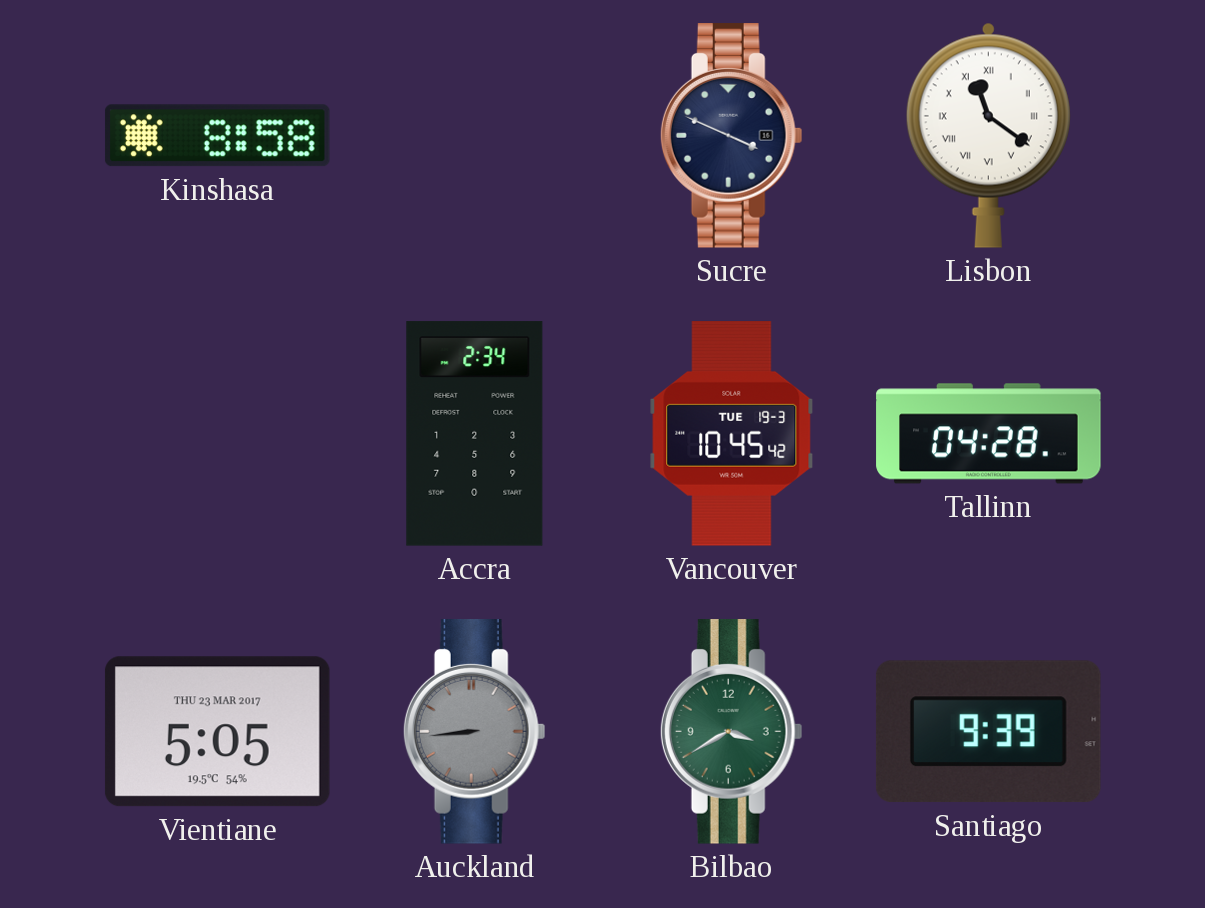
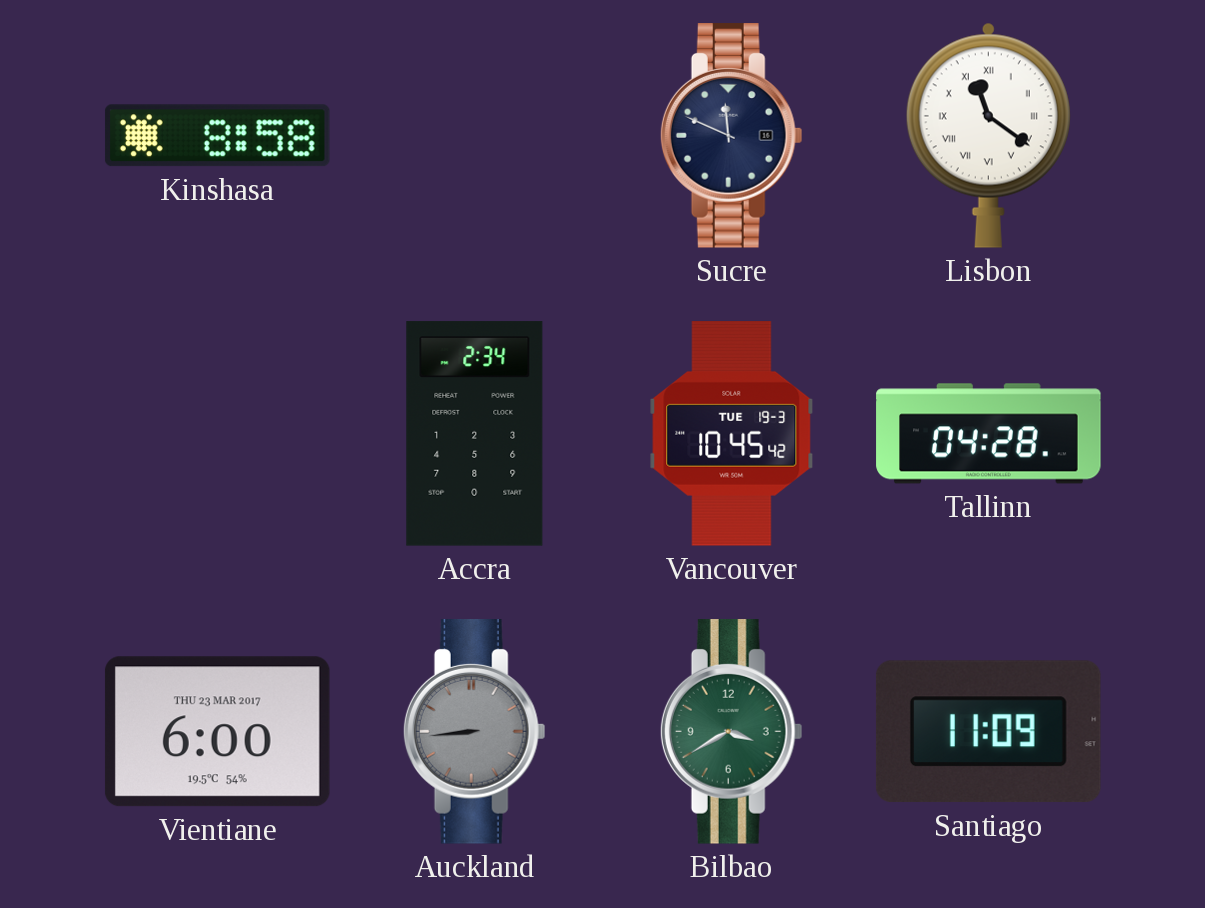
Sucre: 3:49 -> 11:49 (731, 136)
Vientiane: 5:05 -> 6:00 (217, 732)
Santiago: 9:39 -> 11:09 (988, 732)
